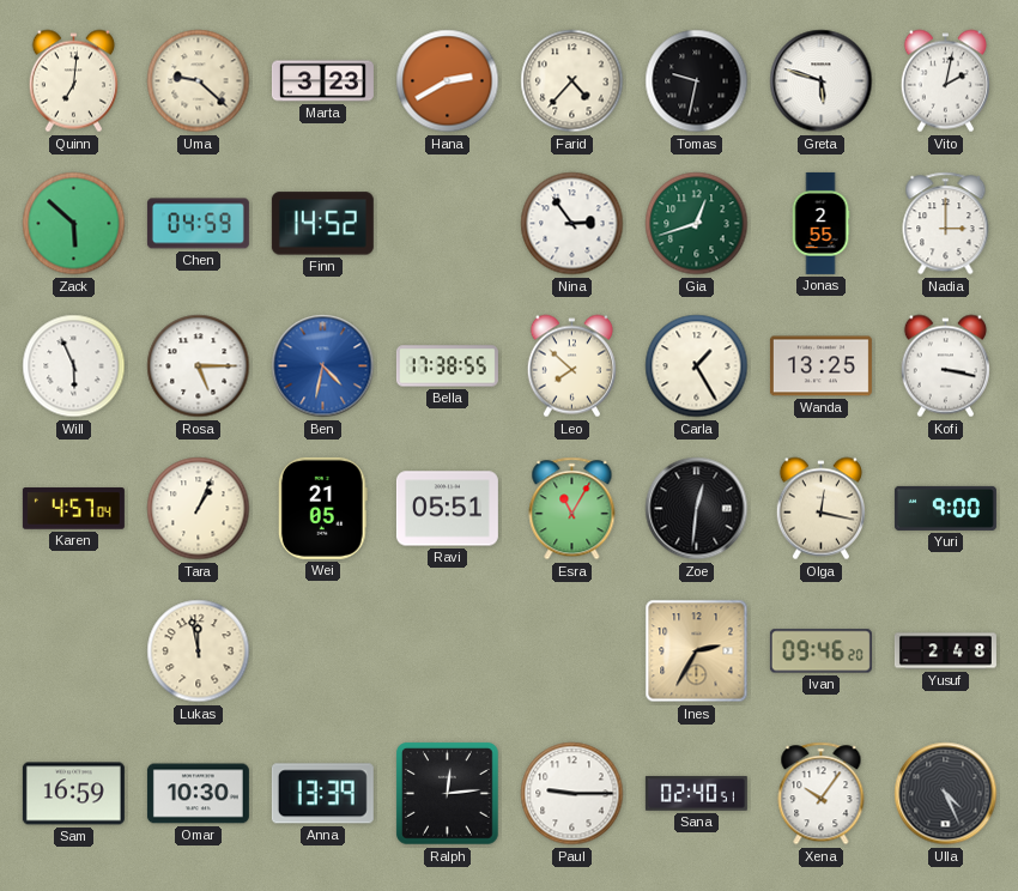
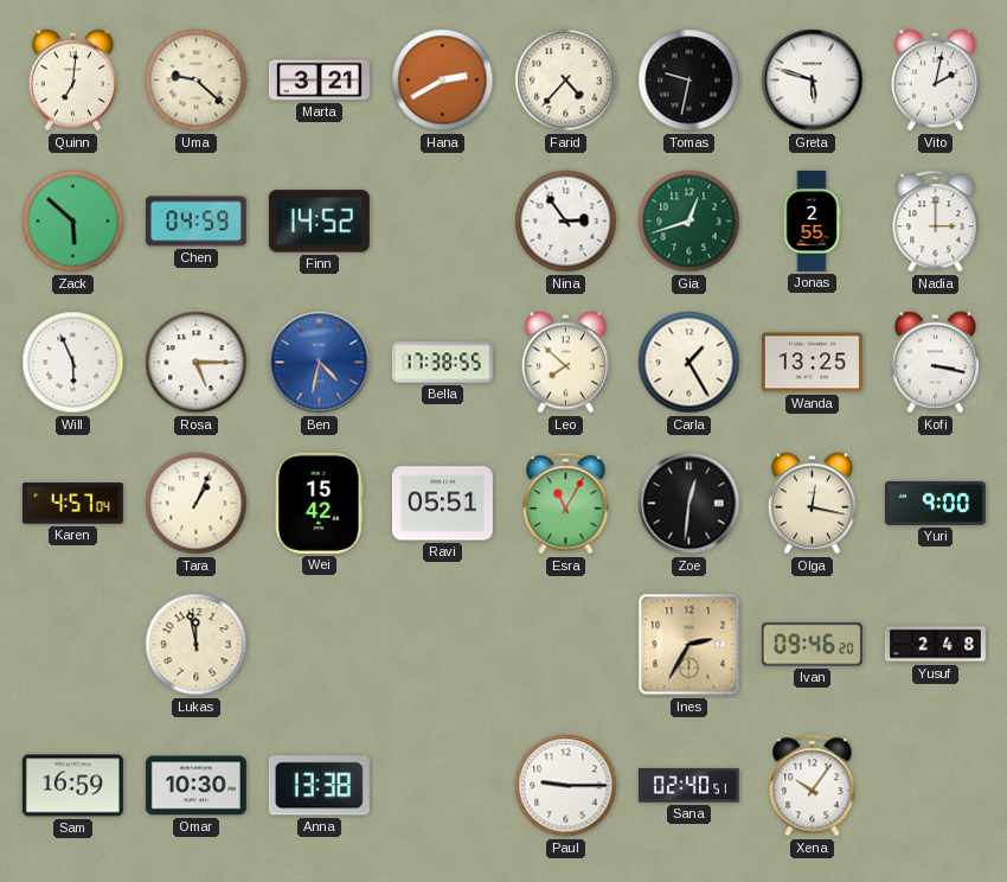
Marta: 3:23 -> 3:21 (319, 81)
Wei: 21:05 -> 15:42 (319, 503)
Anna: 13:39 -> 13:38 (319, 786)
Ralph: 12:14 -> none (448, 794)
Ulla: 4:26 -> none (946, 794)
